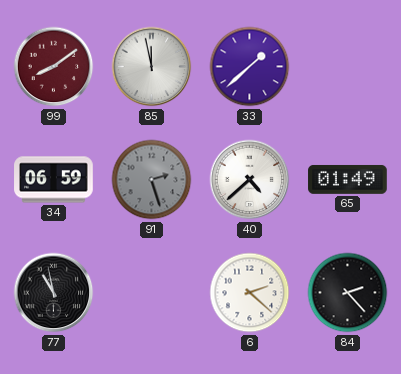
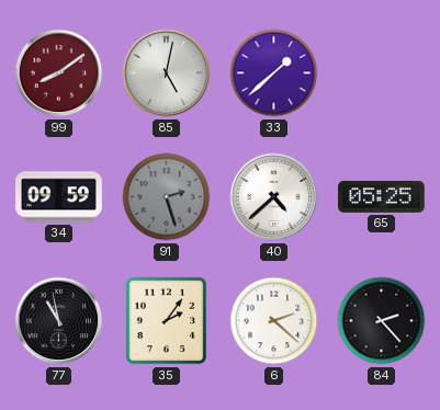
85: 11:58 -> 5:02 (167, 73)
34: 06:59 -> 09:59 (59, 197)
65: 01:49 -> 05:25 (382, 196)
35: none -> 2:06 (167, 321)
